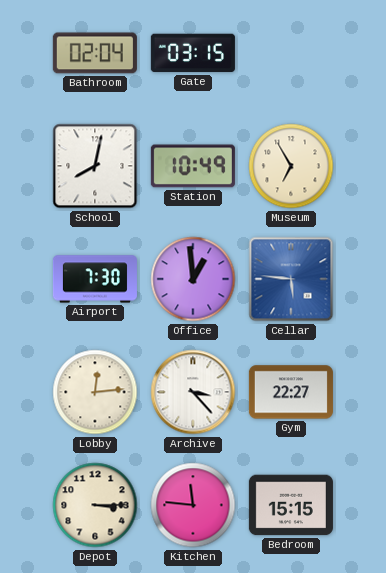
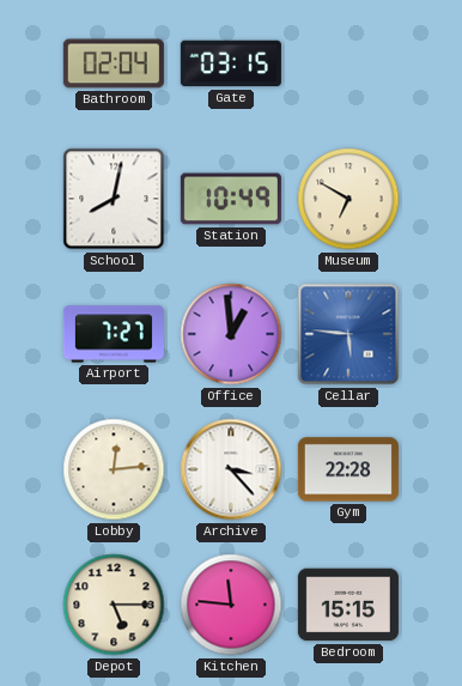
Museum: 6:55 -> 6:50 (348, 199)
Airport: 7:30 -> 7:27 (114, 334)
Gym: 22:27 -> 22:28 (348, 469)
Depot: 3:15 -> 5:15 (114, 605)
